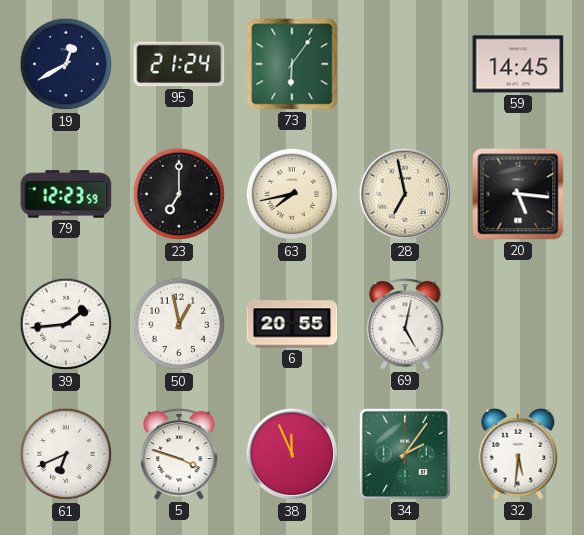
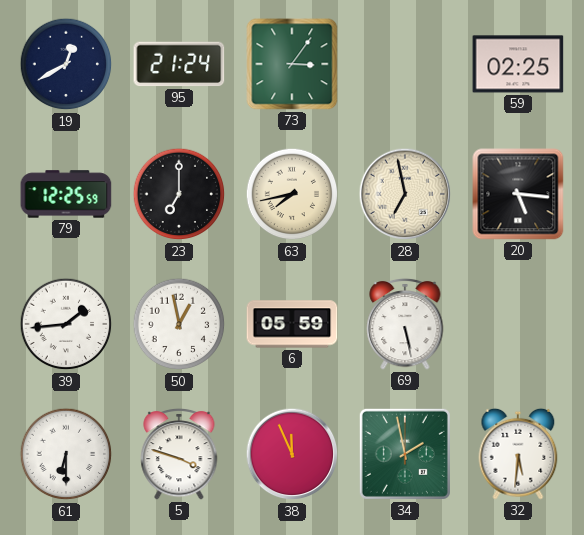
73: 6:06 -> 3:06 (292, 64)
59: 14:45 -> 02:25 (518, 64)
79: 12:23 -> 12:25 (66, 194)
6: 20:55 -> 05:59 (292, 324)
69: 5:02 -> 5:28 (405, 324)
61: 6:41 -> 6:30 (66, 454)
34: 2:06 -> 1:58 (405, 454)
